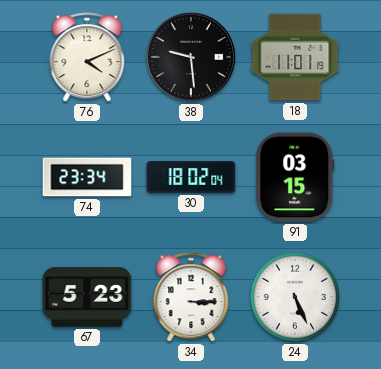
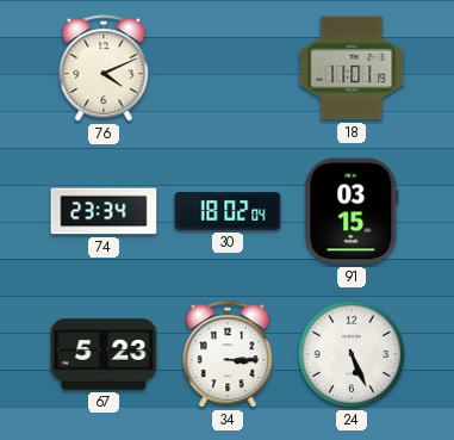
38: 9:29 -> none (191, 57)
